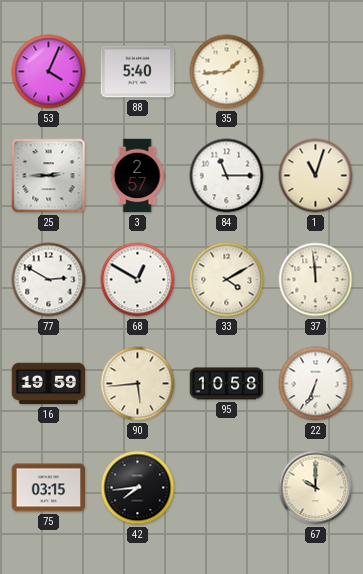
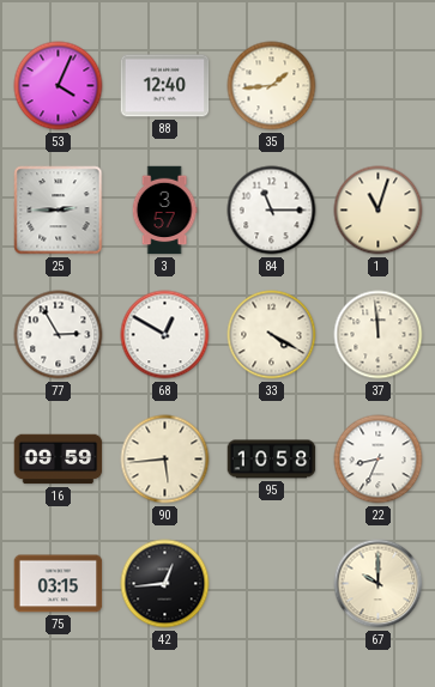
88: 5:40 -> 12:40 (165, 86)
3: 2:57 -> 3:57 (164, 211)
77: 2:50 -> 2:55 (59, 335)
33: 4:10 -> 4:20 (272, 335)
16: 19:59 -> 09:59 (59, 460)
22: 6:34 -> 8:34 (379, 460)
42: 7:44 -> 12:44 (165, 584)
